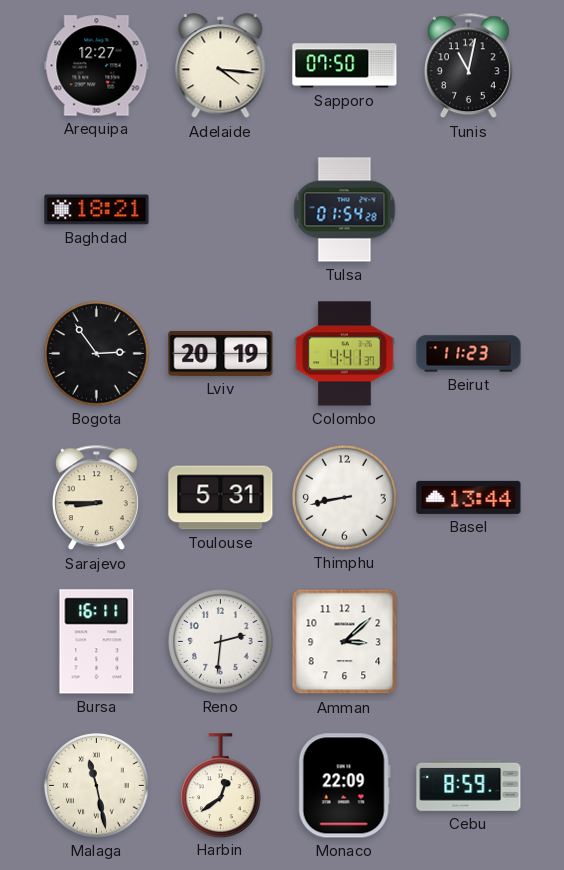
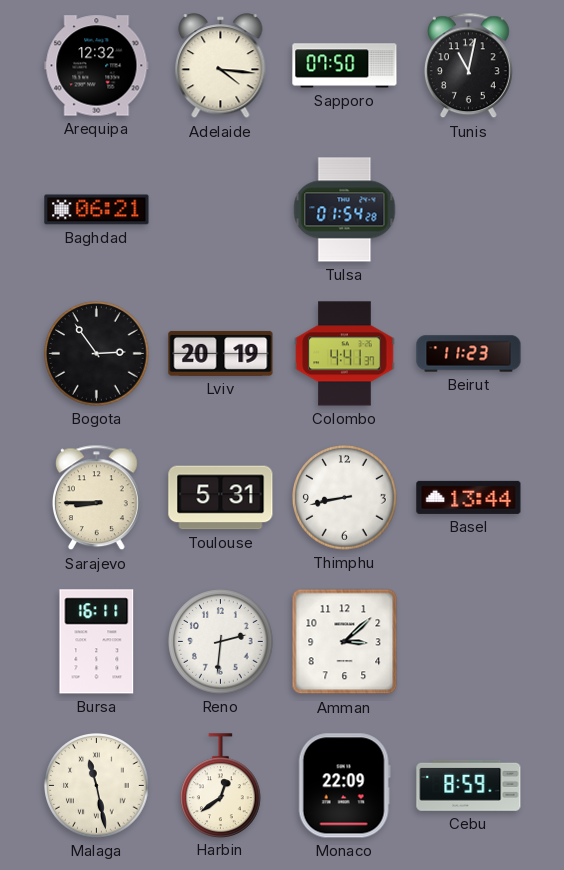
Arequipa: 12:27 -> 12:32 (97, 66)
Baghdad: 18:21 -> 06:21 (97, 210)
